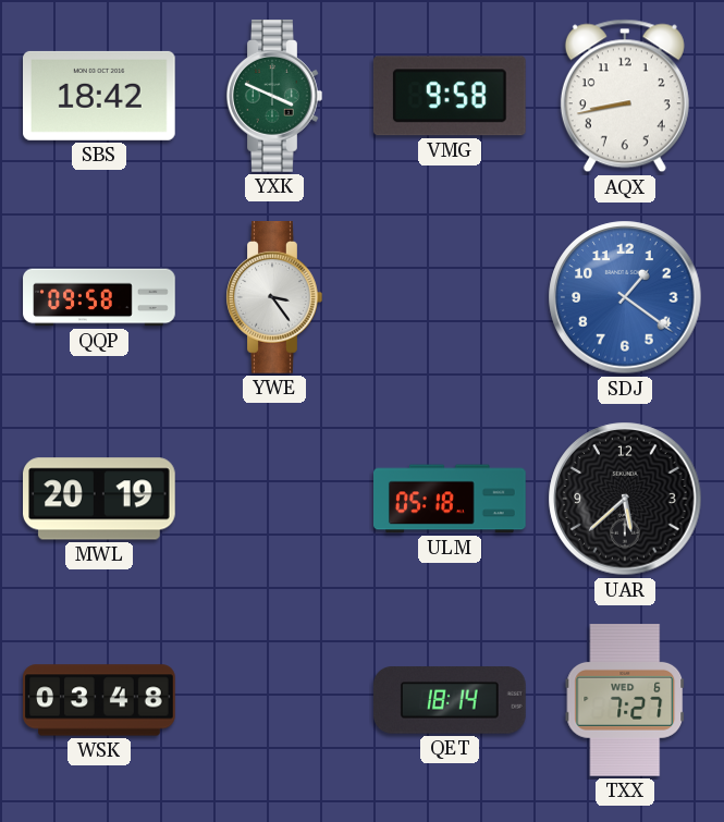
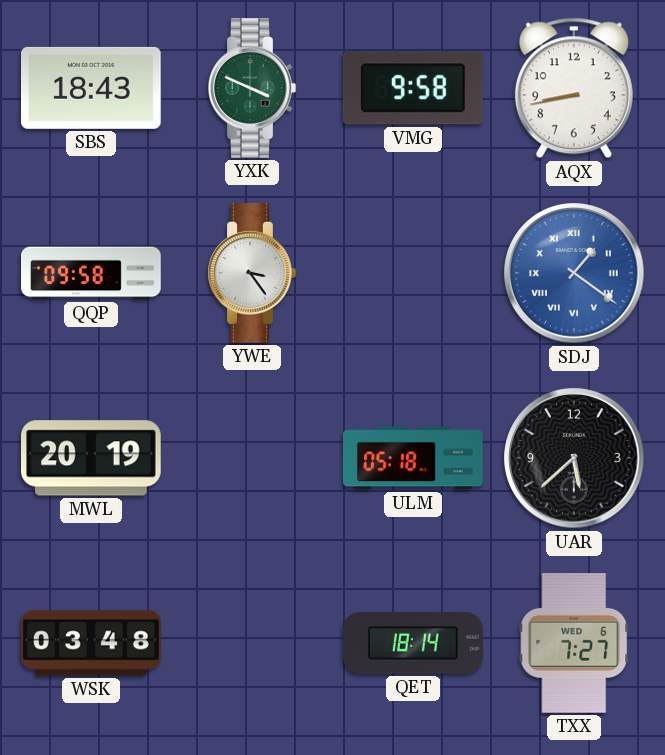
SBS: 18:42 -> 18:43 (92, 88)
SDJ numerals: Arabic -> Roman (574, 273)
